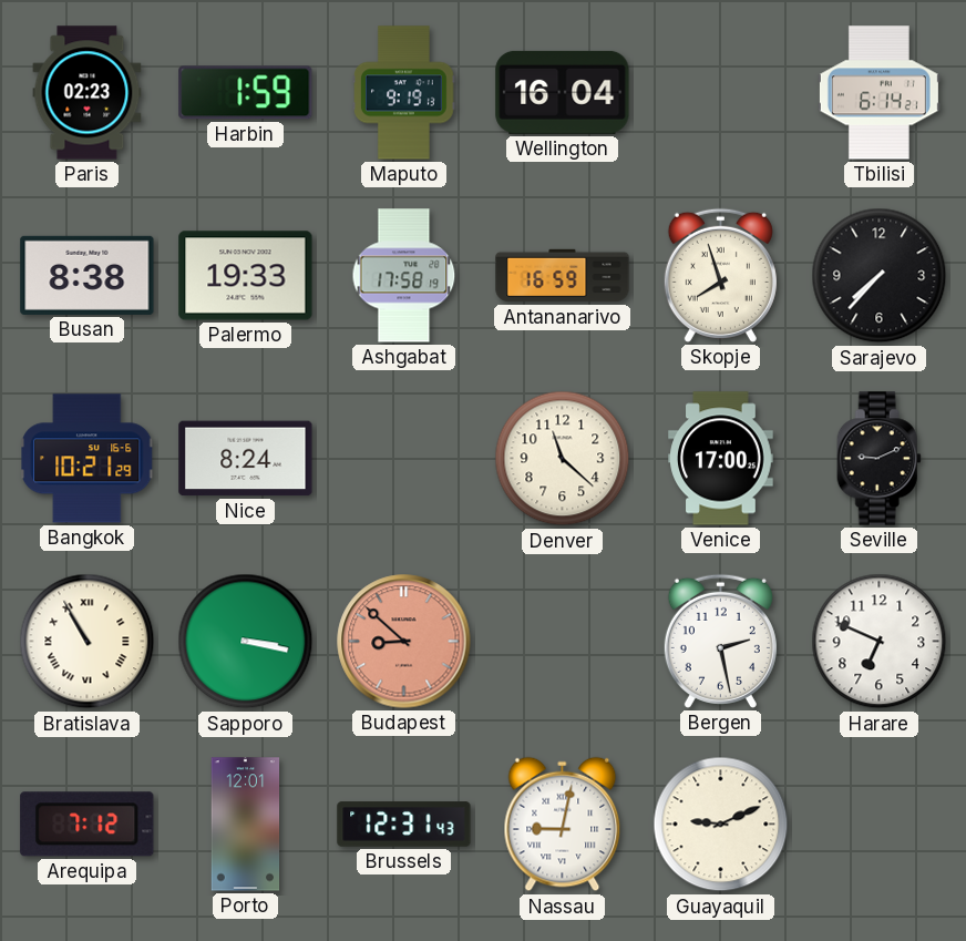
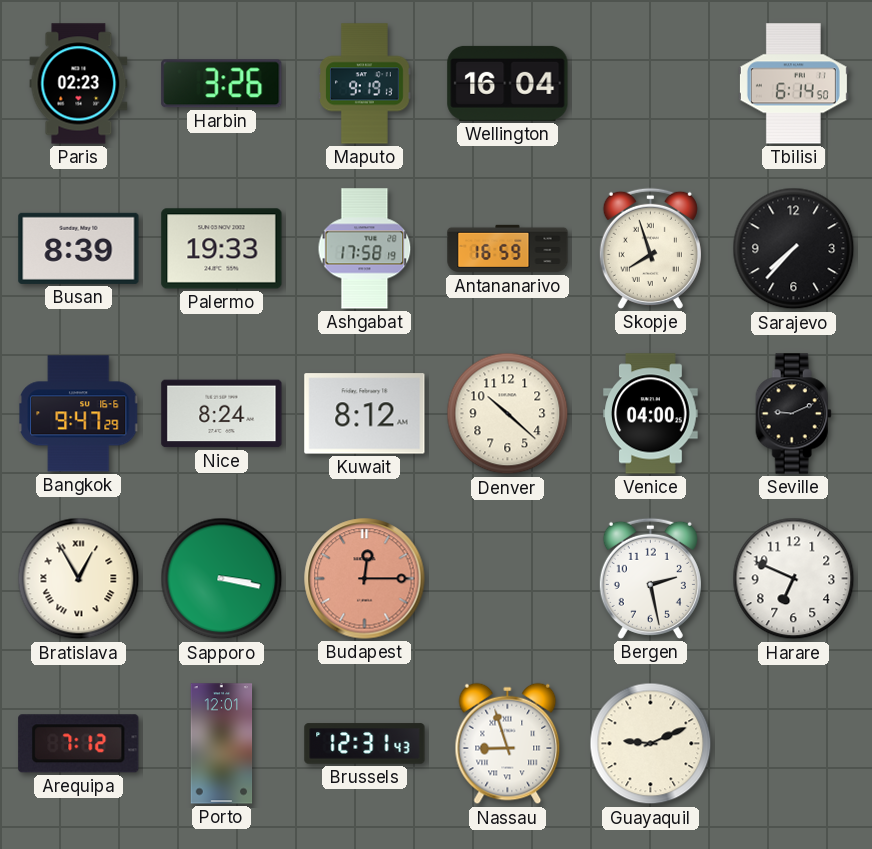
Harbin: 1:59 -> 3:26 (222, 84)
Tbilisi: 6:14:21 -> 6:14:50 (793, 84)
Busan: 8:38 -> 8:39 (79, 248)
Bangkok: 10:21 -> 9:47 (79, 414)
Kuwait: none -> 8:12 (365, 414)
Denver: 11:22 -> 10:22 (508, 414)
Venice: 17:00 -> 04:00 (651, 414)
Bratislava: 10:55 -> 12:55 (79, 579)
Budapest: 8:52 -> 12:15 (365, 579)
Nassau: 9:02 -> 8:57 (508, 744)
